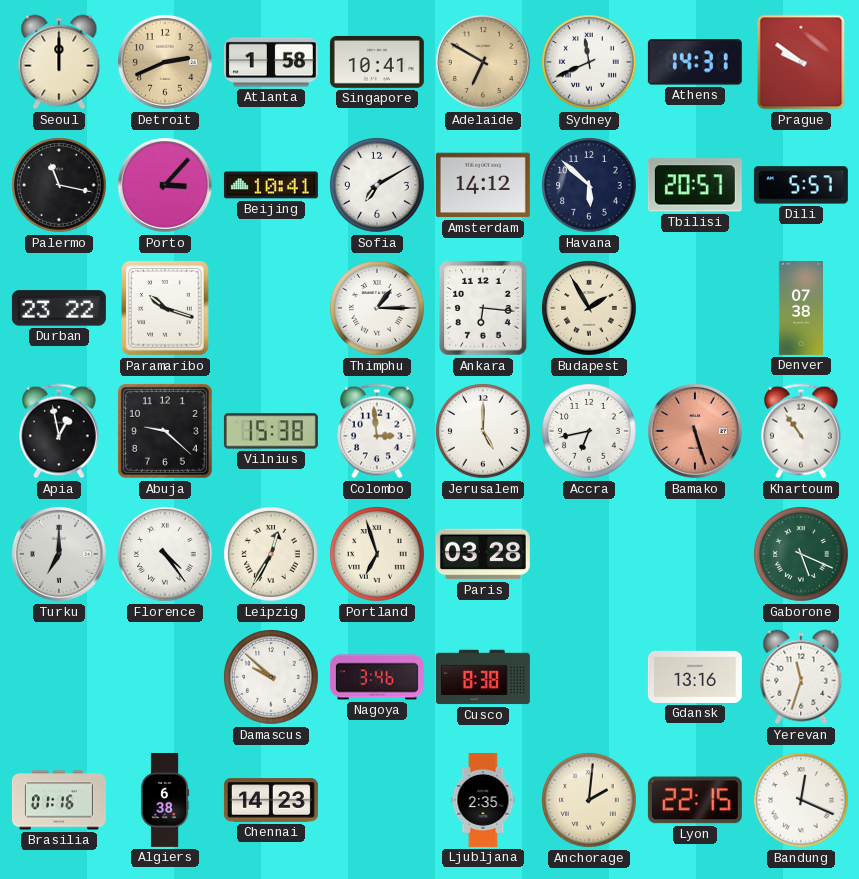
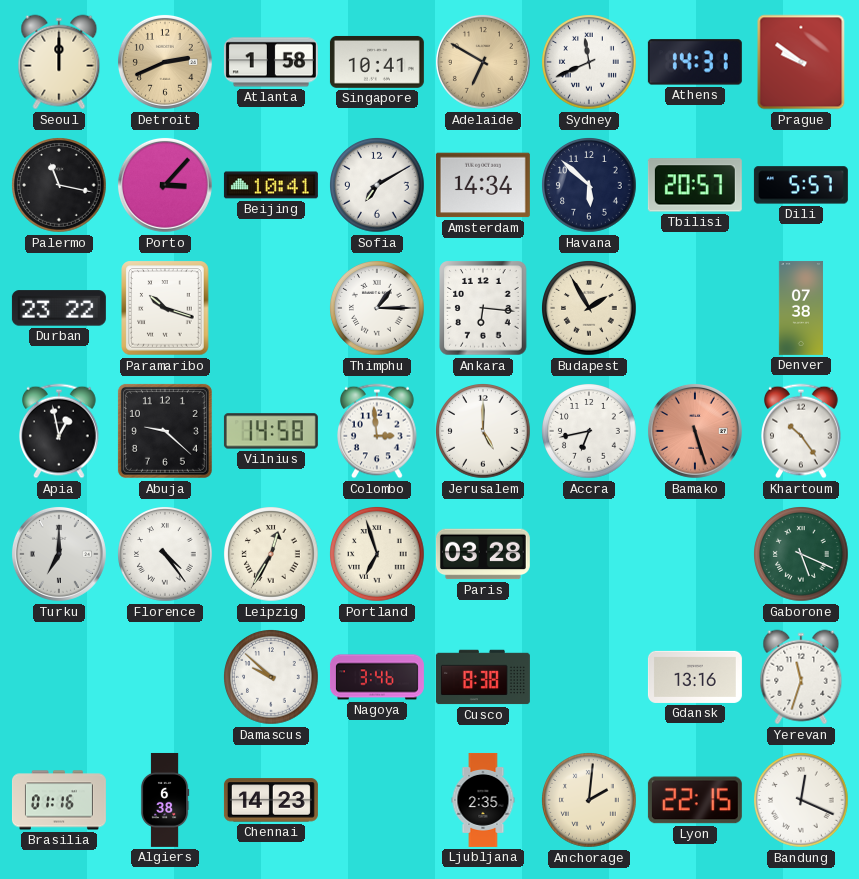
Amsterdam: 14:12 -> 14:34 (483, 185)
Vilnius: 15:38 -> 14:58 (271, 431)
Khartoum: 10:54 -> 10:24 (802, 431)
